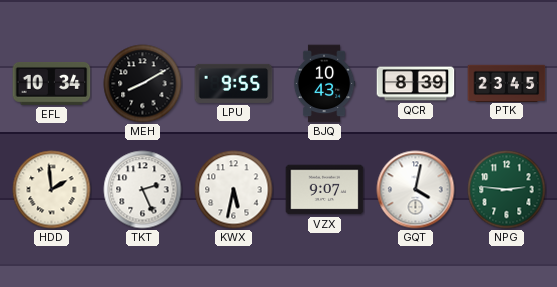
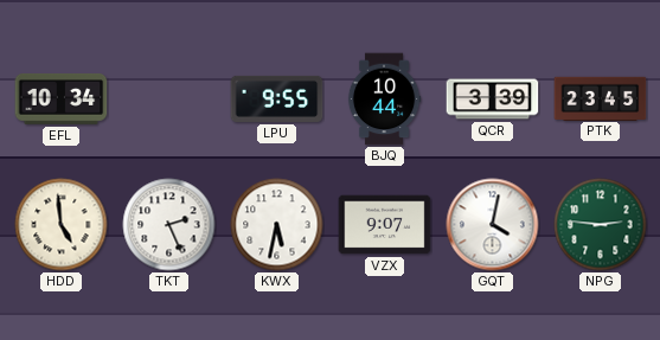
MEH: 8:10 -> none (143, 84)
BJQ: 10:43 -> 10:44 (384, 100)
QCR: 8:39 -> 3:39 (493, 100)
HDD: 1:59 -> 4:59 (62, 225)
